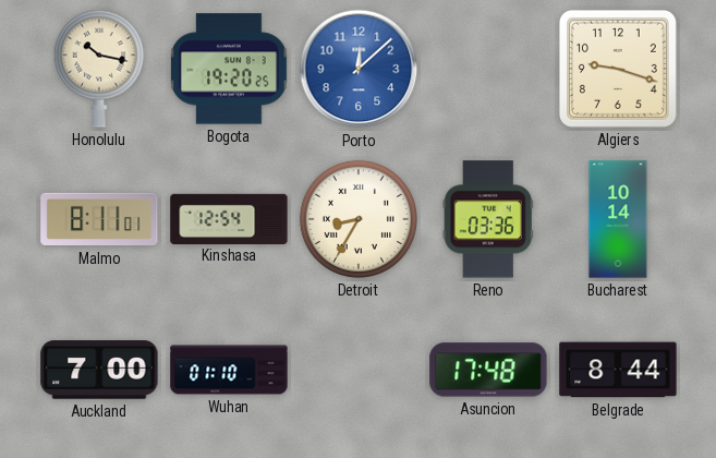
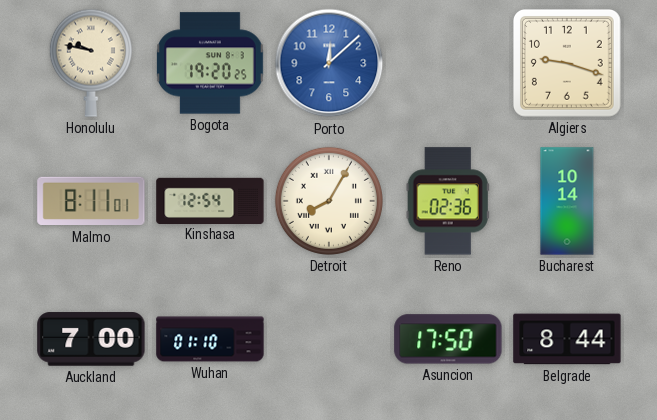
Honolulu: 10:17 -> 9:47 (91, 63)
Detroit: 8:35 -> 8:05 (329, 201)
Reno: 03:36 -> 02:36 (448, 201)
Asuncion: 17:48 -> 17:50 (448, 339)
